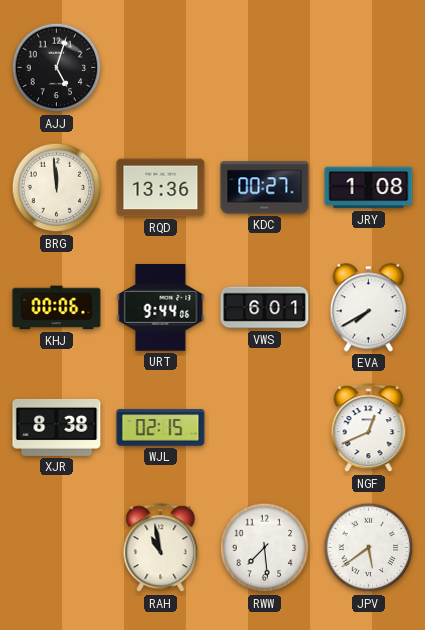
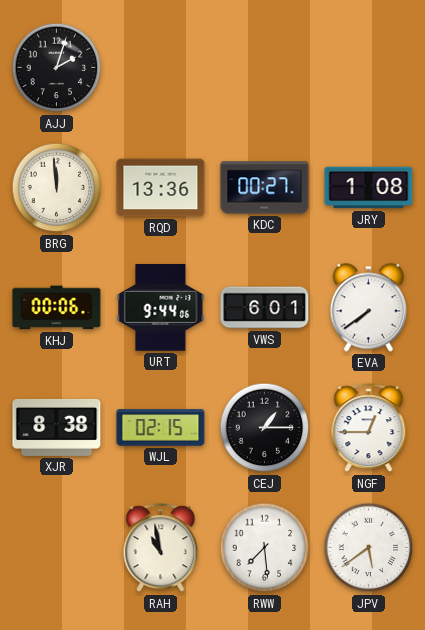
AJJ: 5:03 -> 2:03 (57, 68)
EVA: 7:40 -> 7:39 (368, 308)
CEJ: none -> 1:15 (265, 428)
NGF: 12:41 -> 12:45 (369, 428)
